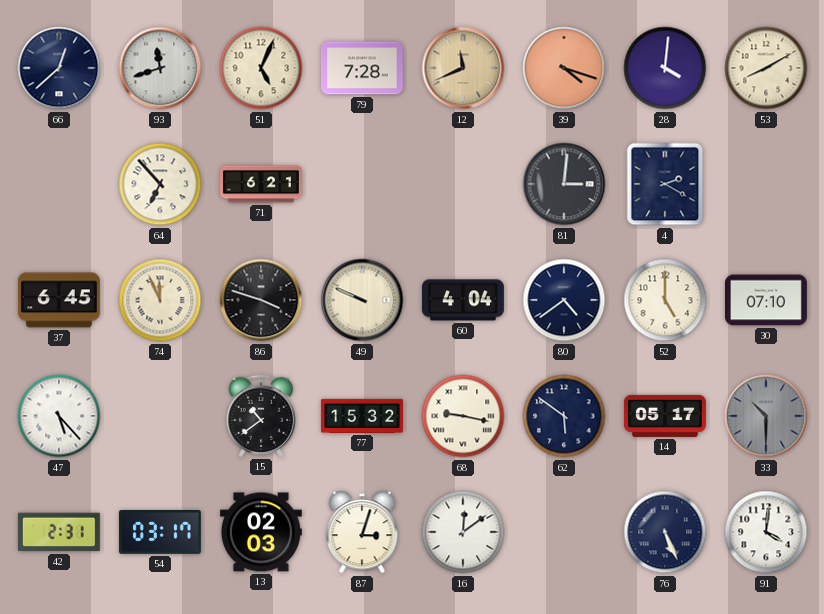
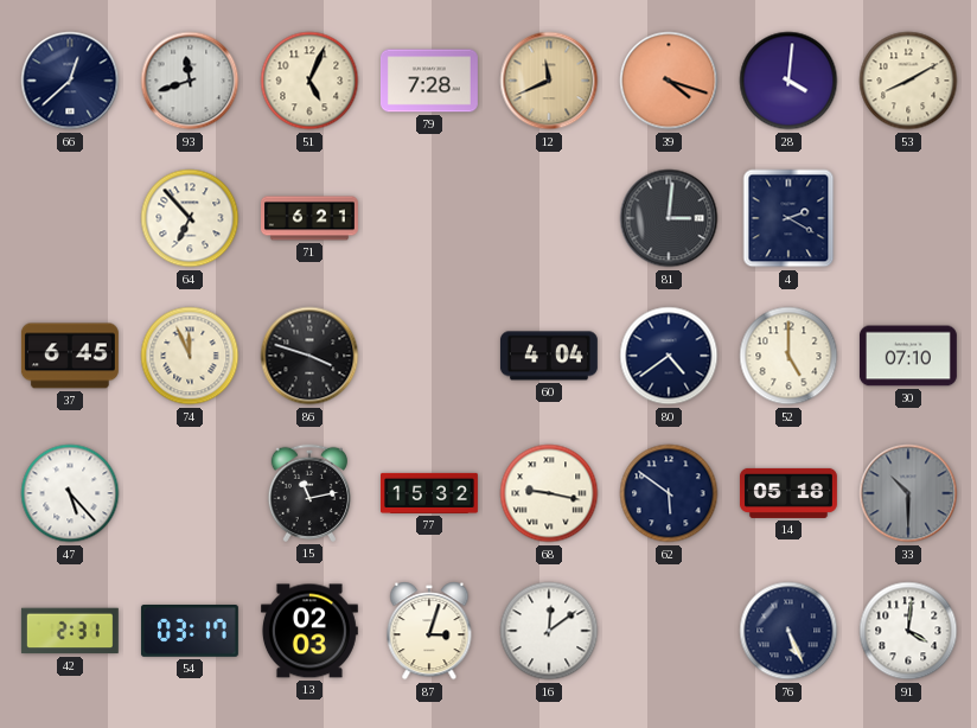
49: 9:49 -> none (362, 300)
15: 10:39 -> 11:13 (308, 493)
14: 05:17 -> 05:18 (788, 493)
